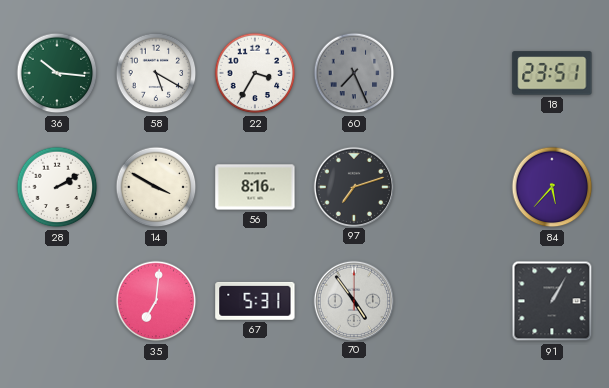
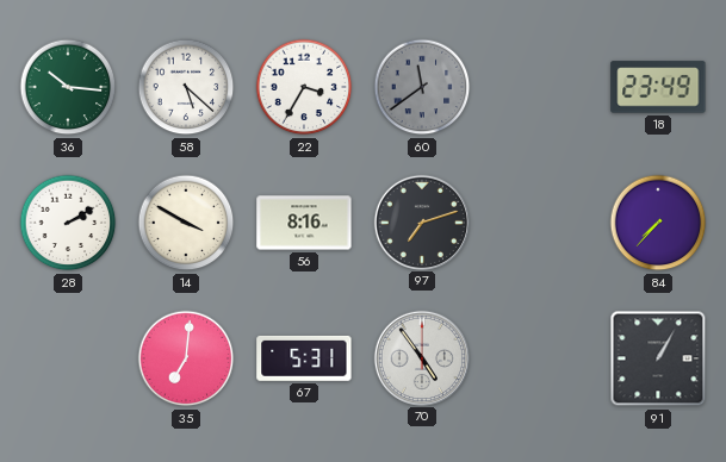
58: 5:20 -> 5:22 (186, 87)
60: 7:26 -> 11:39 (422, 87)
18: 23:51 -> 23:49 (658, 87)
84: 5:37 -> 7:37 (658, 223)
